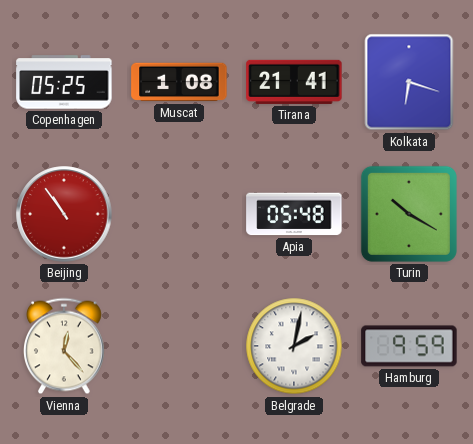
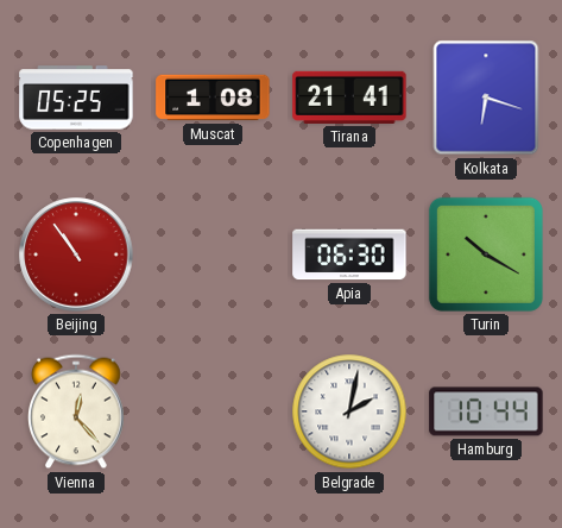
Apia: 05:48 -> 06:30 (349, 254)
Hamburg: 9:59 -> 10:44 (486, 411)
